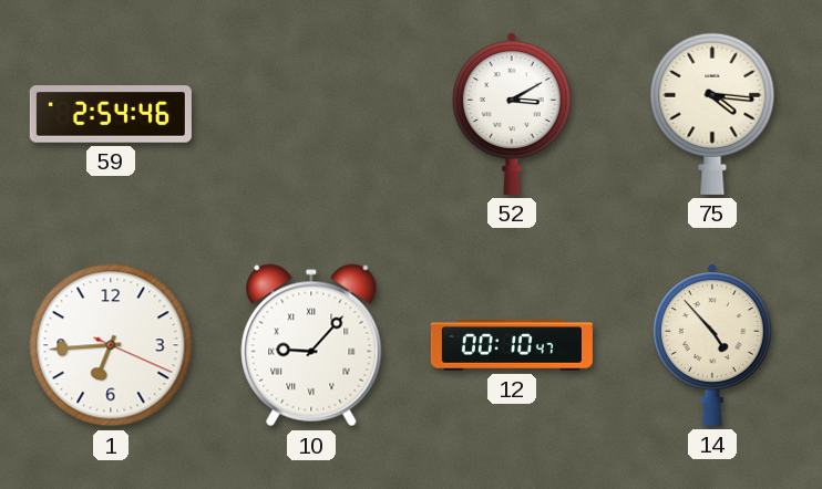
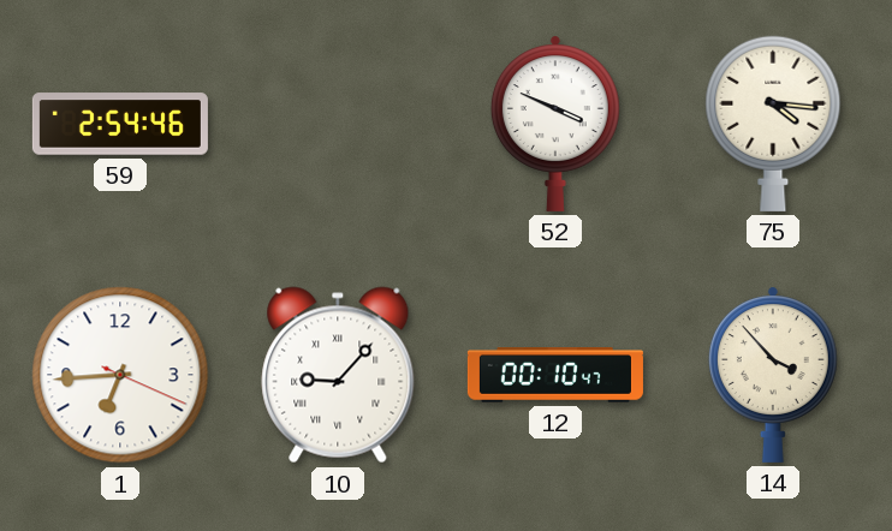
52: 3:10 -> 3:49 (555, 124)
14: 4:53 -> 3:53 (773, 375)
